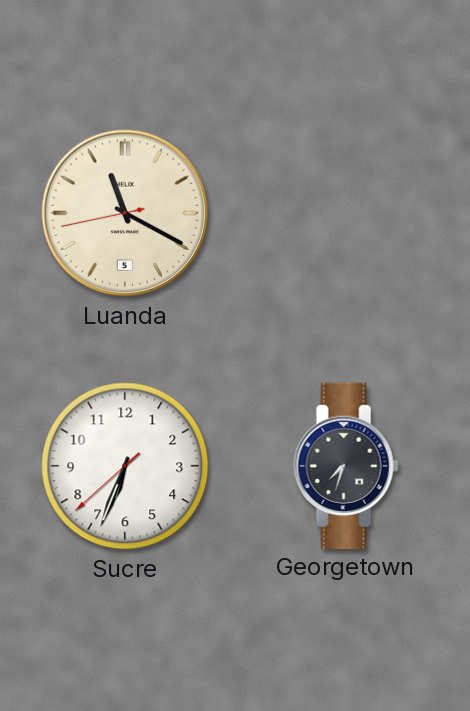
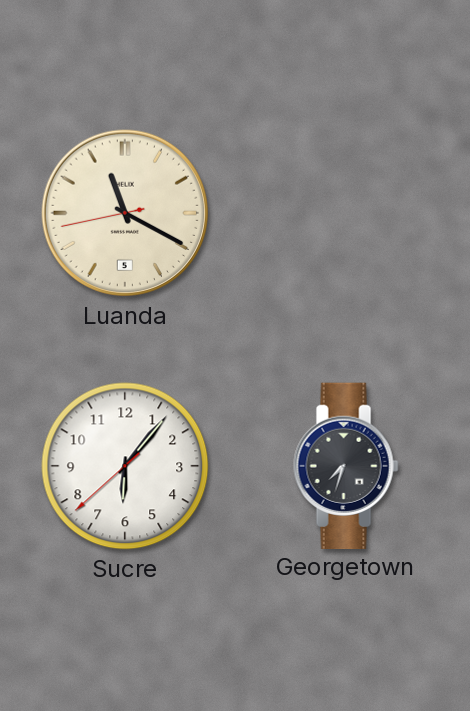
Sucre: 6:33 -> 6:06 (125, 466)
